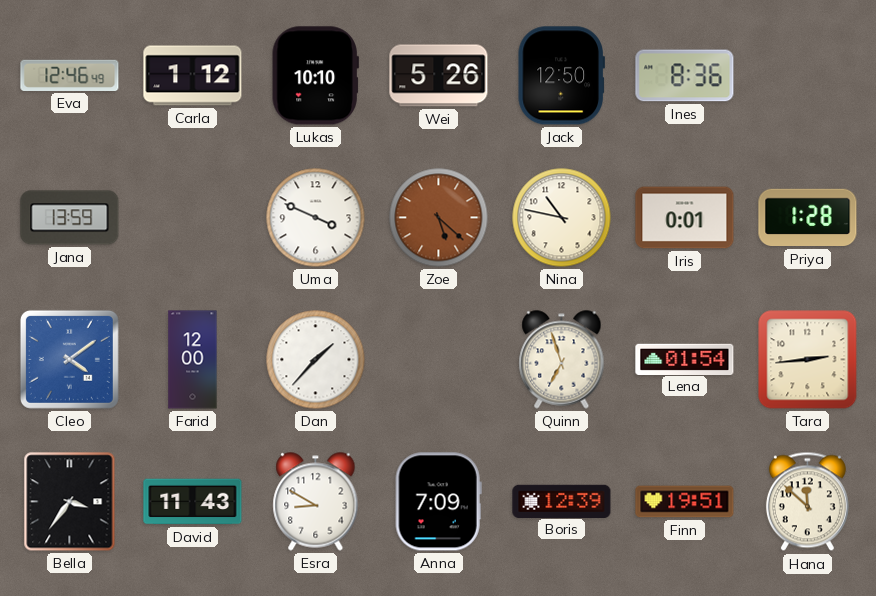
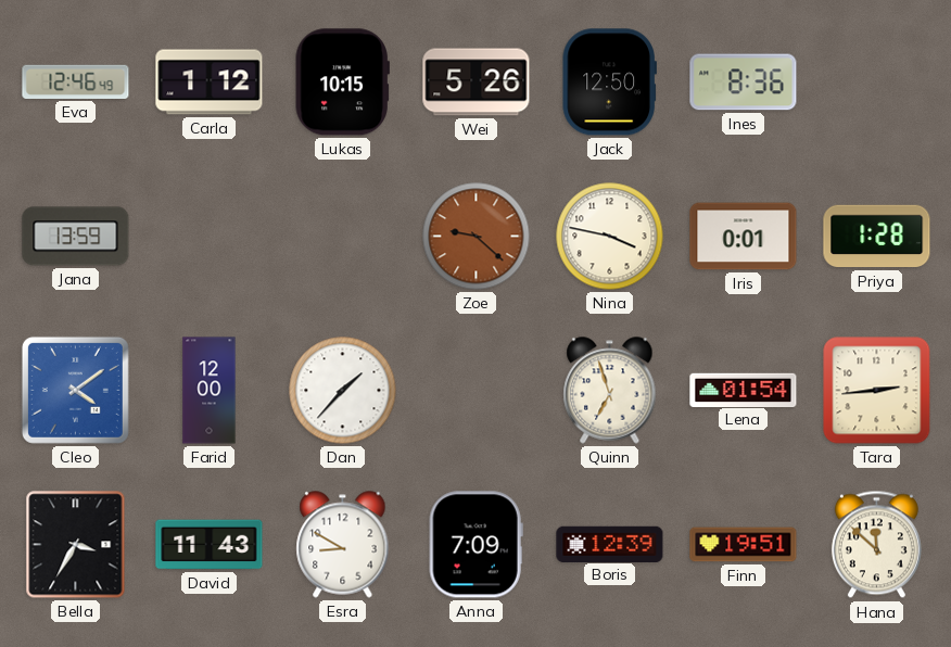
Lukas: 10:10 -> 10:15 (342, 83)
Uma: 3:49 -> none (316, 218)
Zoe: 5:22 -> 9:22 (477, 237)
Nina: 10:47 -> 3:47 (610, 237)
Bella: 3:36 -> 3:35 (76, 545)
